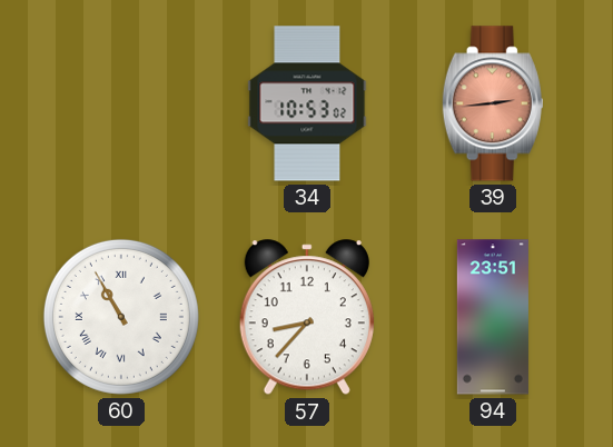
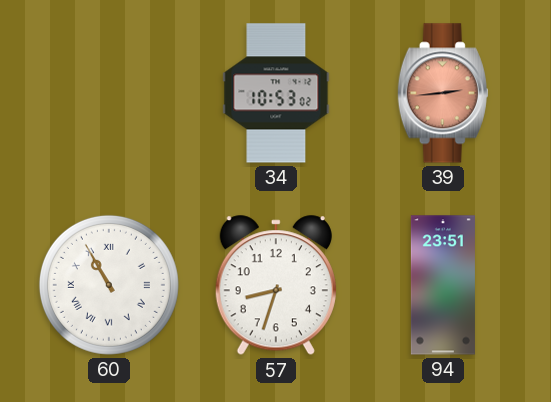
57: 8:37 -> 8:33 (276, 286)
